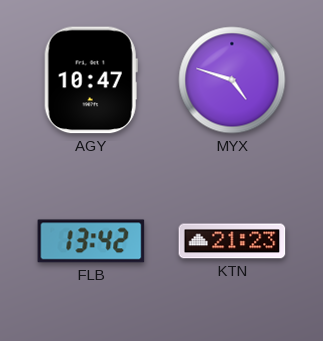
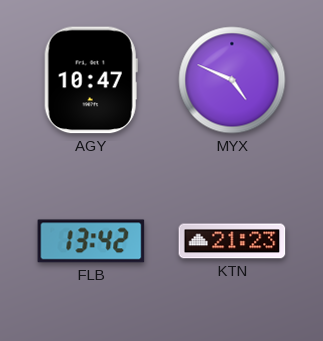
MYX: 4:48 -> 4:49 (232, 80)
